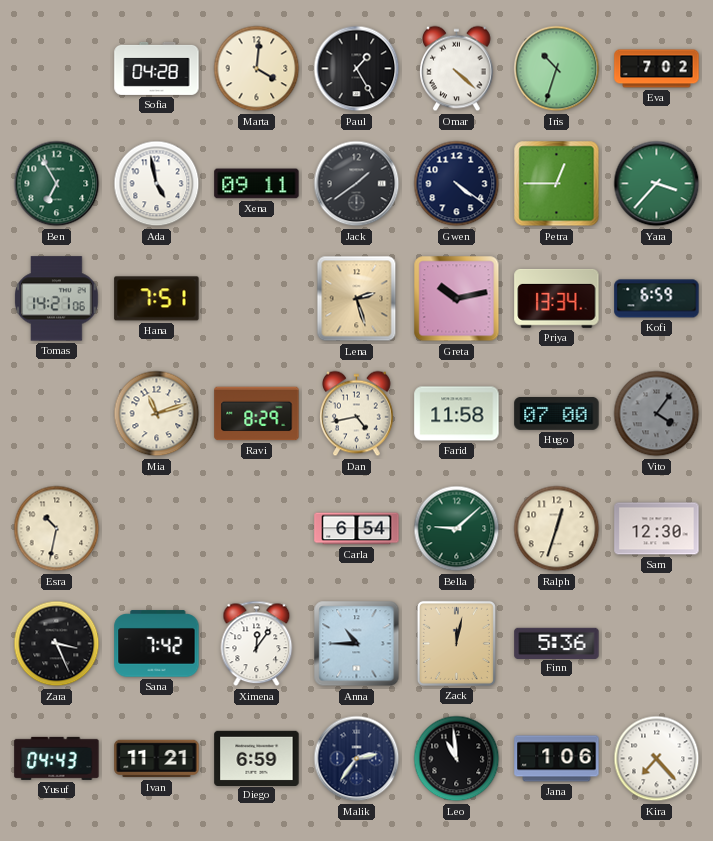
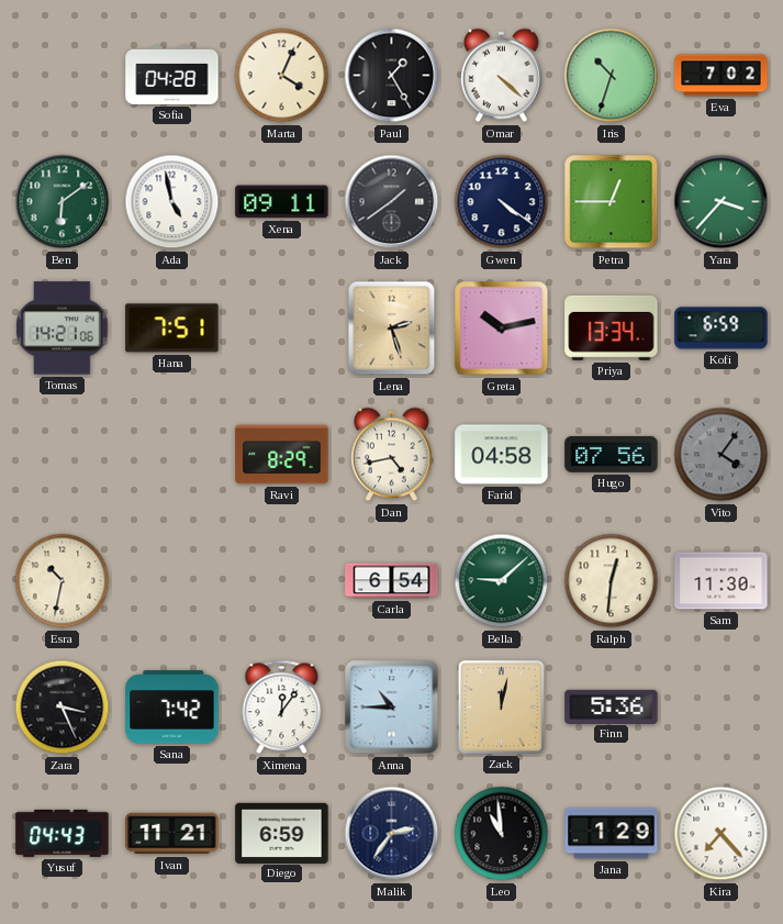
Marta: 4:01 -> 4:04 (282, 76)
Ben: 6:55 -> 6:09 (63, 202)
Mia: 11:12 -> none (157, 414)
Farid: 11:58 -> 04:58 (502, 455)
Hugo: 07:00 -> 07:56 (612, 454)
Ralph: 12:33 -> 12:31 (612, 581)
Sam: 12:30 -> 11:30 (722, 581)
Jana: 1:06 -> 1:29 (612, 834)
